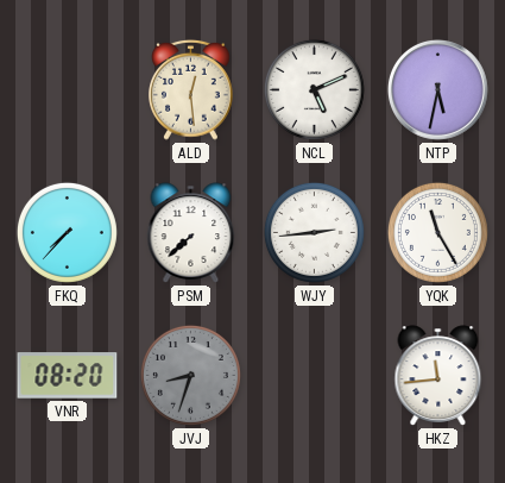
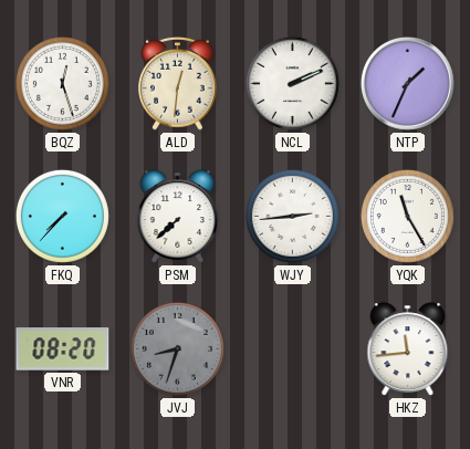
BQZ: none -> 12:27 (62, 83)
ALD: 12:29 -> 12:31 (178, 83)
NCL: 5:11 -> 2:11 (292, 83)
NTP: 5:32 -> 1:34 (407, 83)
